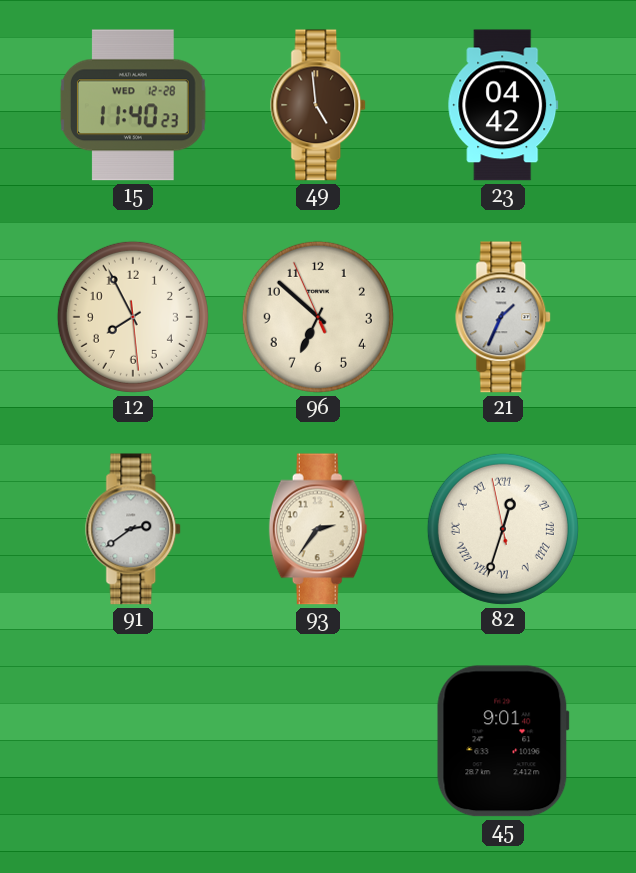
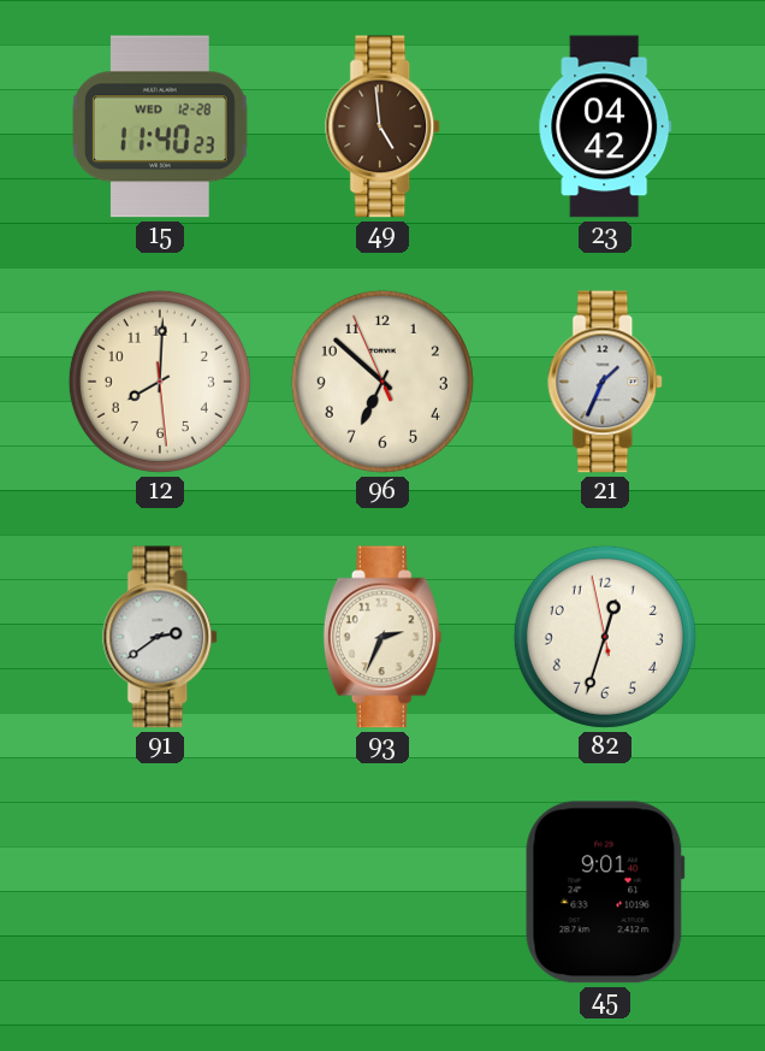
12: 7:55 -> 8:00 (160, 382)
93: 2:36 -> 2:34 (382, 637)
82 numerals: Roman -> Arabic (605, 637)
